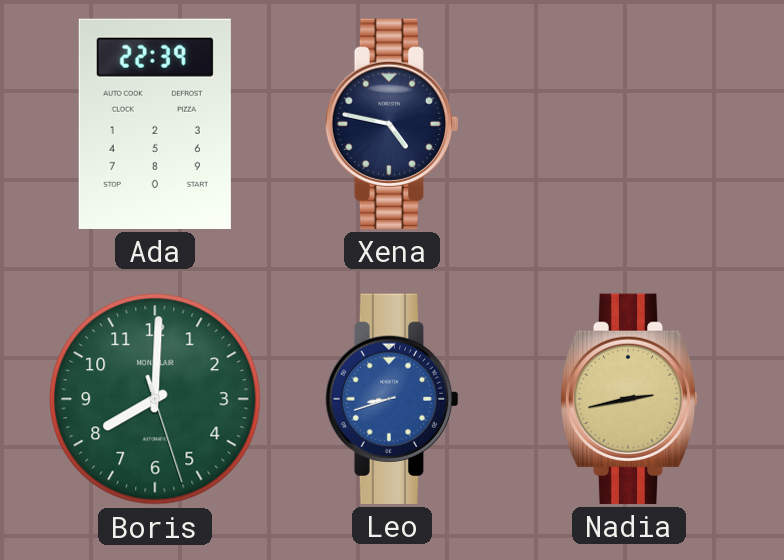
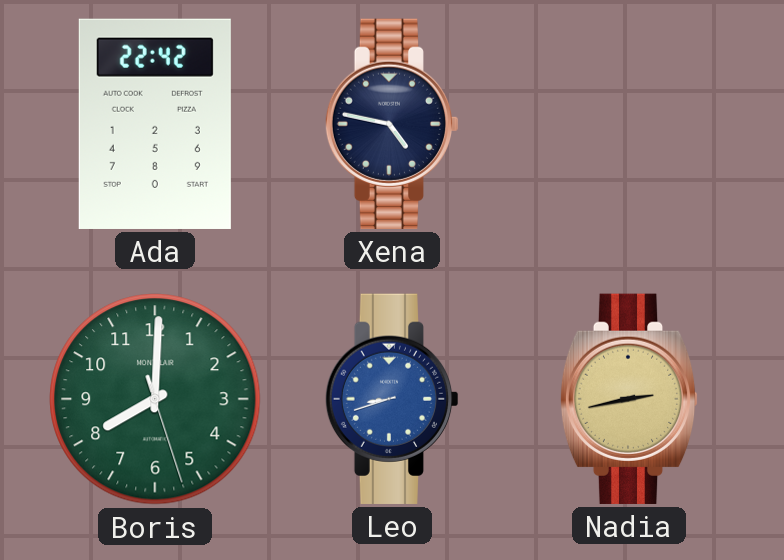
Ada: 22:39 -> 22:42 (155, 124)
